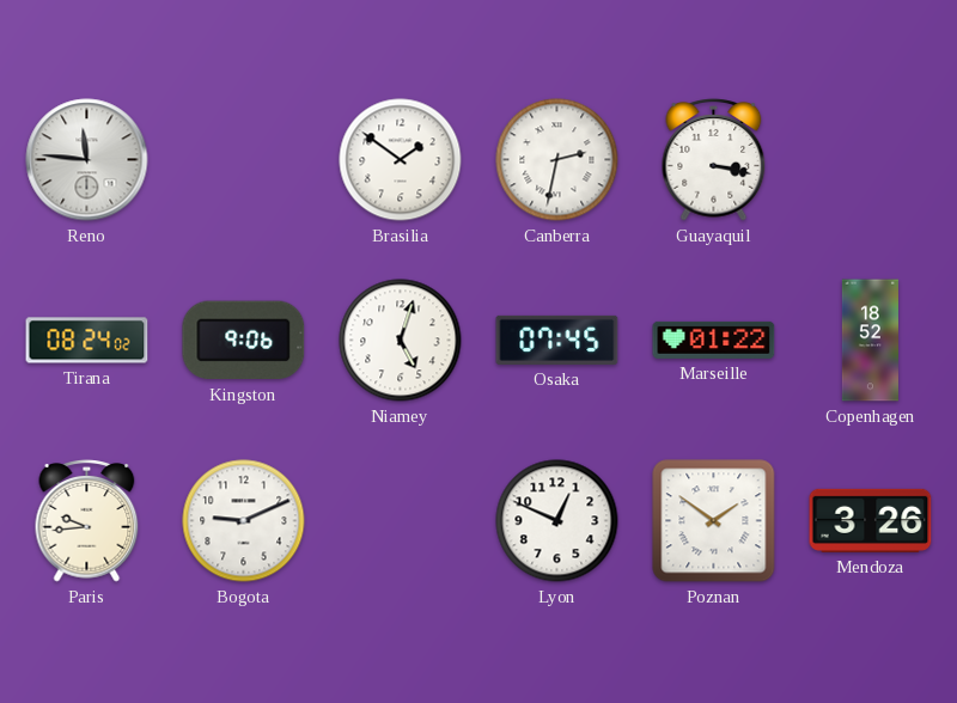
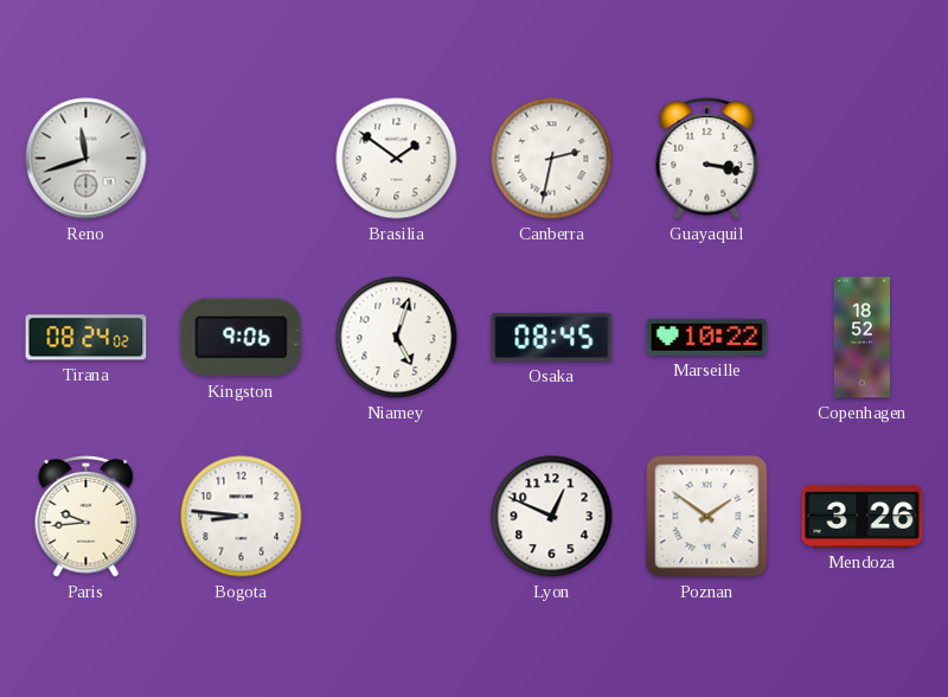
Reno: 11:46 -> 11:42 (87, 159)
Osaka: 07:45 -> 08:45 (552, 337)
Marseille: 01:22 -> 10:22 (707, 337)
Bogota: 9:11 -> 8:46 (242, 517)
